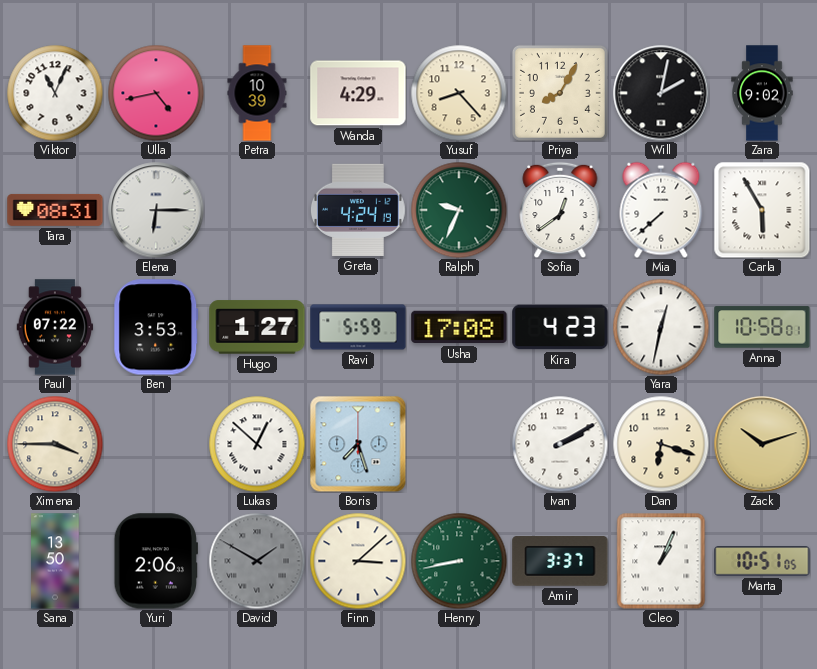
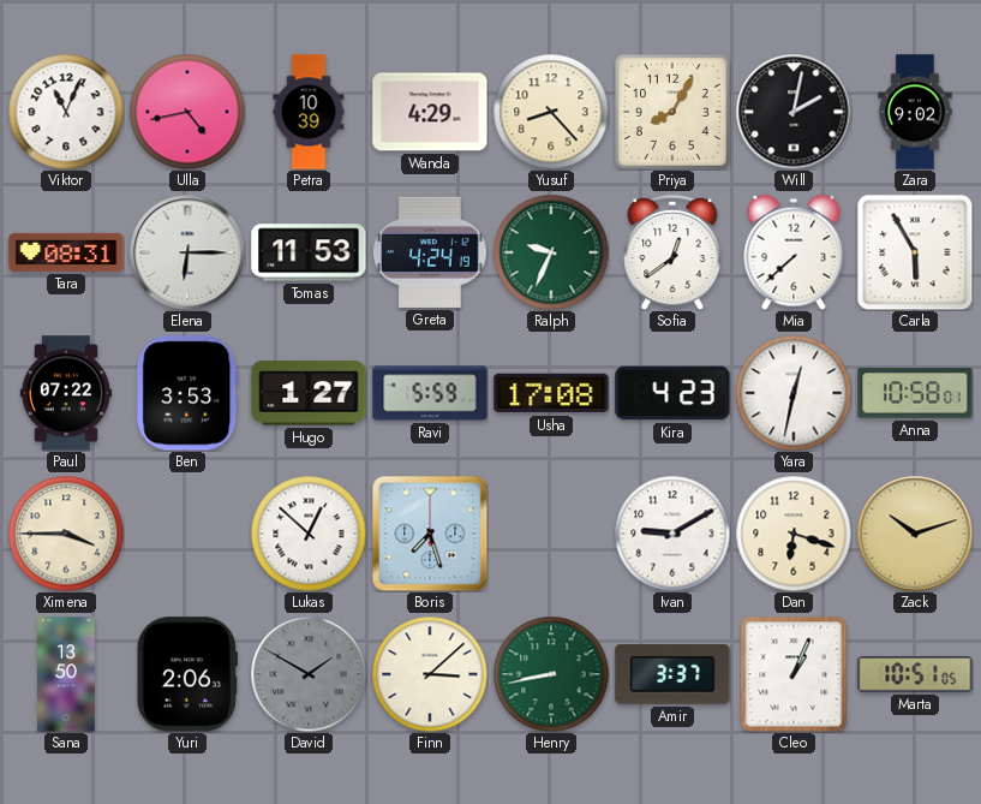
Tomas: none -> 11:53 (309, 252)
Ivan: 2:10 -> 9:10 (672, 534)
